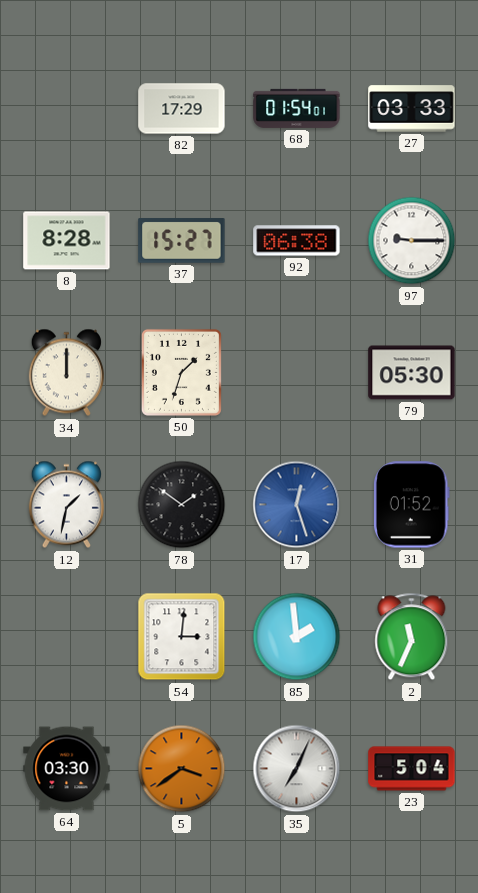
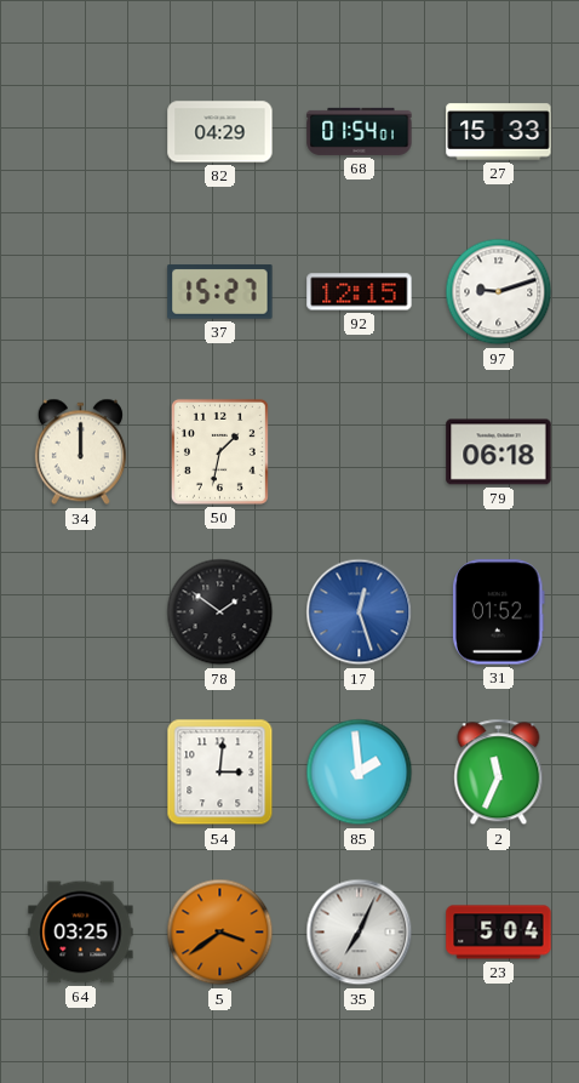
82: 17:29 -> 04:29 (220, 132)
27: 03:33 -> 15:33 (499, 132)
8: 8:28 -> none (67, 241)
92: 06:38 -> 12:15 (360, 292)
97: 9:15 -> 9:12 (499, 292)
50: 1:33 -> 1:32 (219, 451)
79: 05:30 -> 06:18 (499, 452)
12: 1:32 -> none (66, 505)
64: 03:30 -> 03:25 (81, 933)
